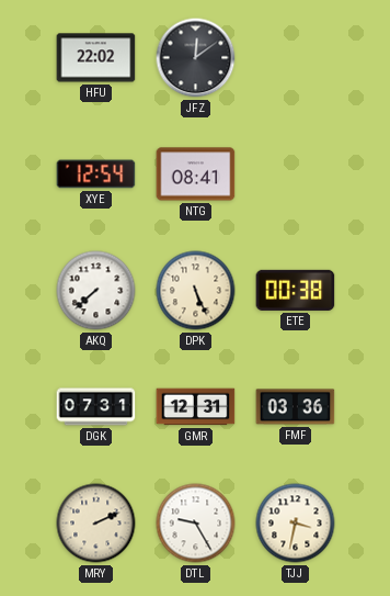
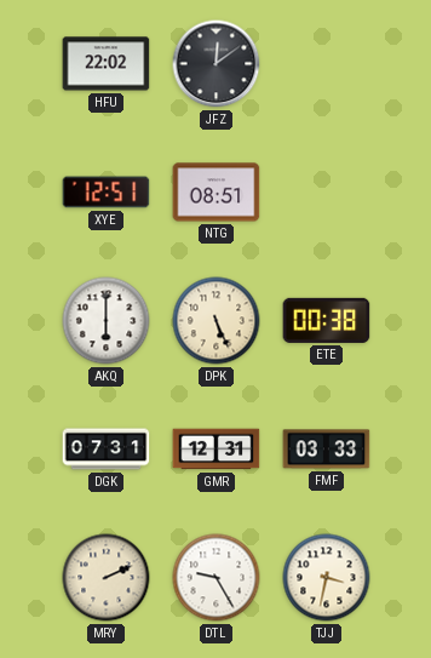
XYE: 12:54 -> 12:51 (107, 193)
NTG: 08:41 -> 08:51 (217, 193)
AKQ: 7:38 -> 6:00 (107, 321)
FMF: 03:36 -> 03:33 (327, 450)
